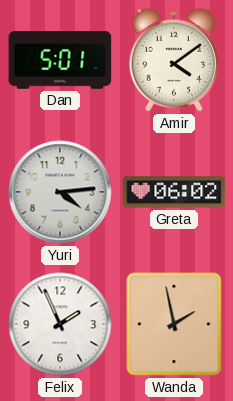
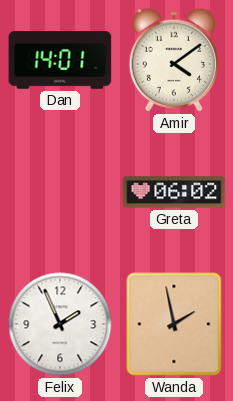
Dan: 5:01 -> 14:01 (60, 60)
Yuri: 4:14 -> none (60, 192)
